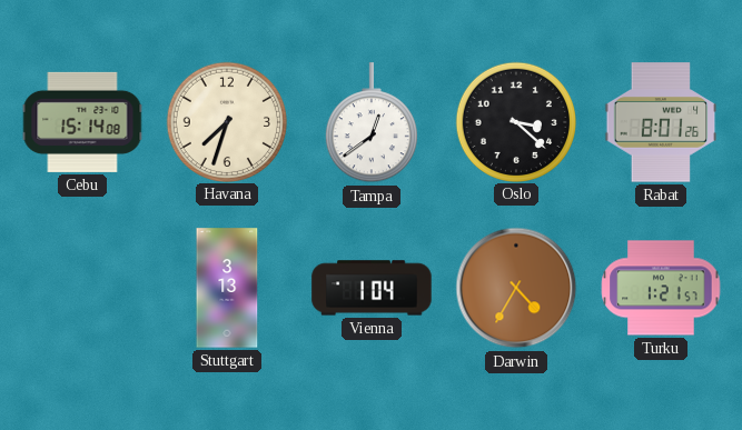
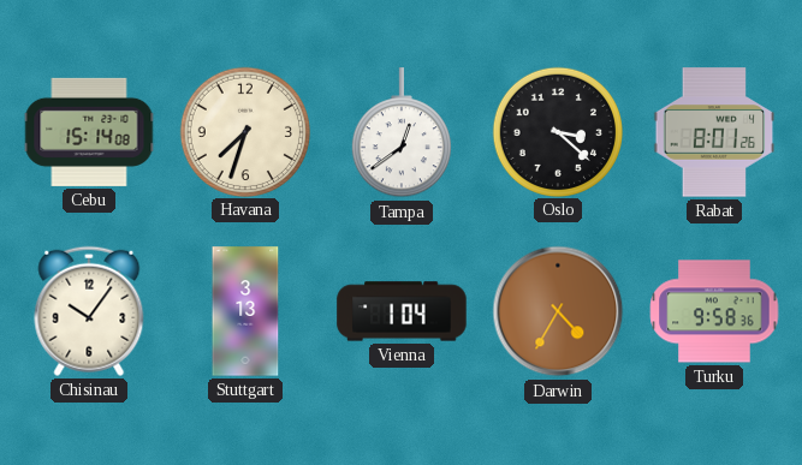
Chisinau: none -> 10:06 (89, 311)
Turku: 1:21 -> 9:58 (714, 311)
